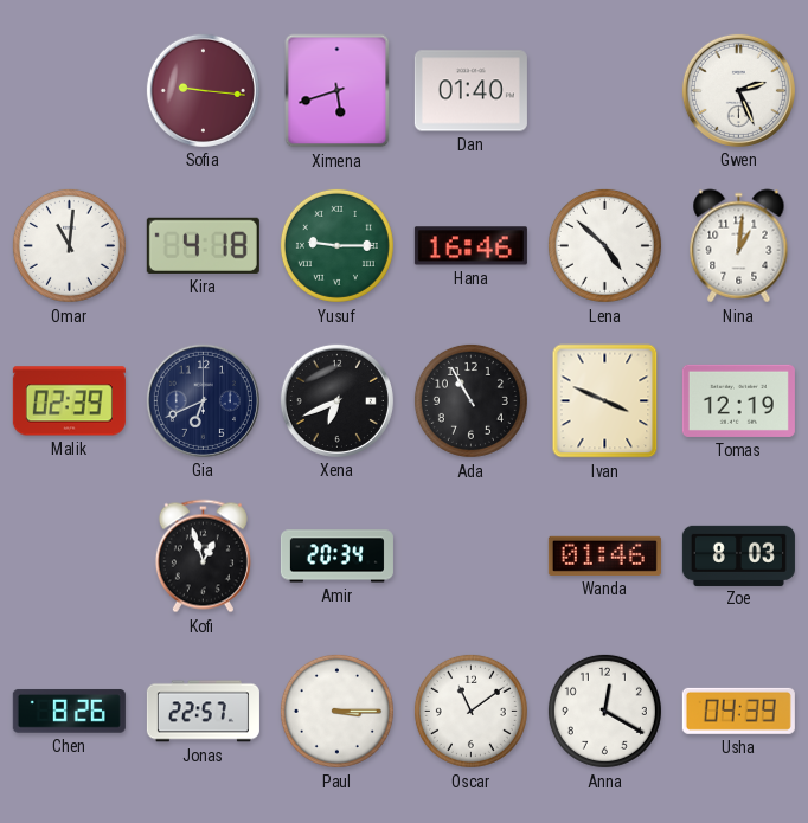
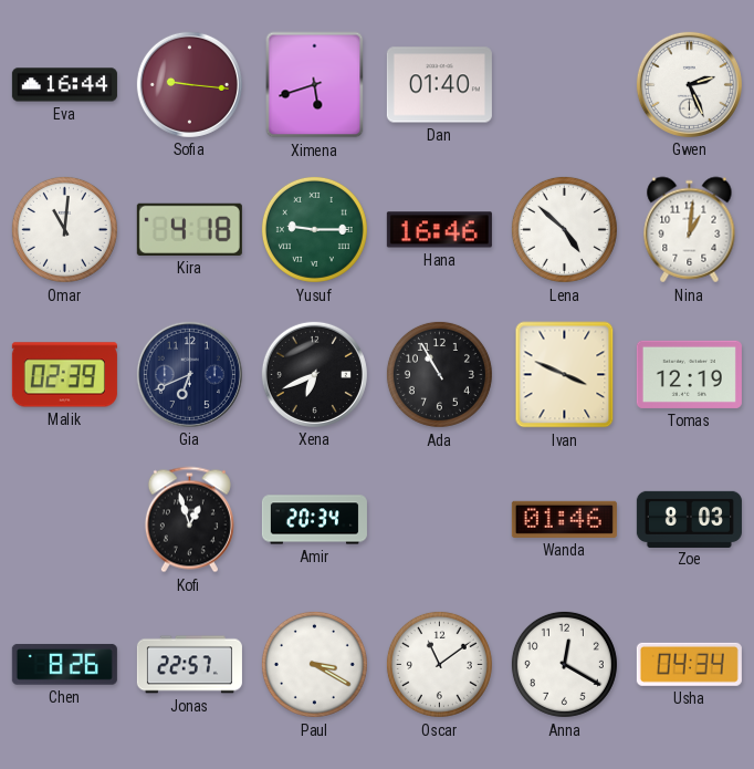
Eva: none -> 16:44 (64, 85)
Paul: 3:15 -> 3:20 (314, 664)
Usha: 04:39 -> 04:34 (689, 664)
